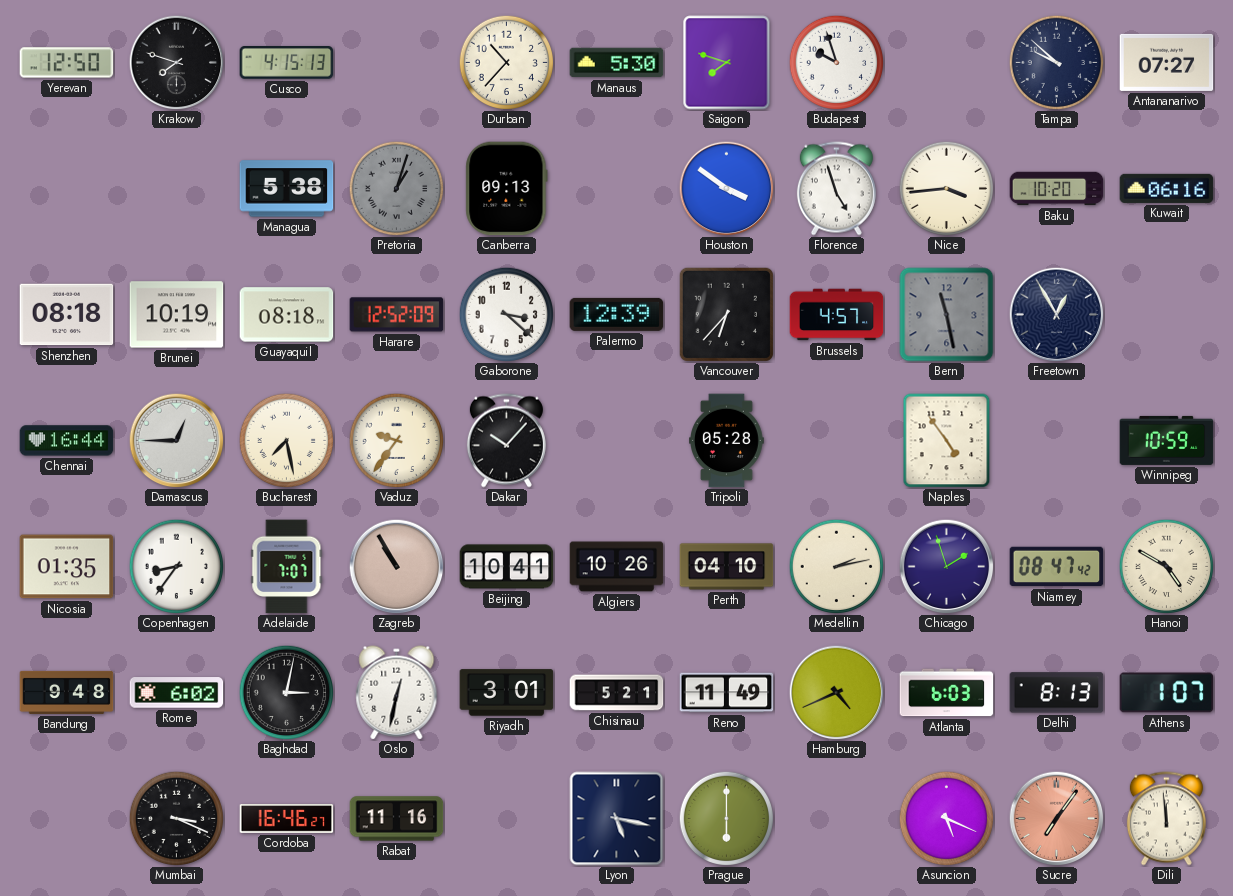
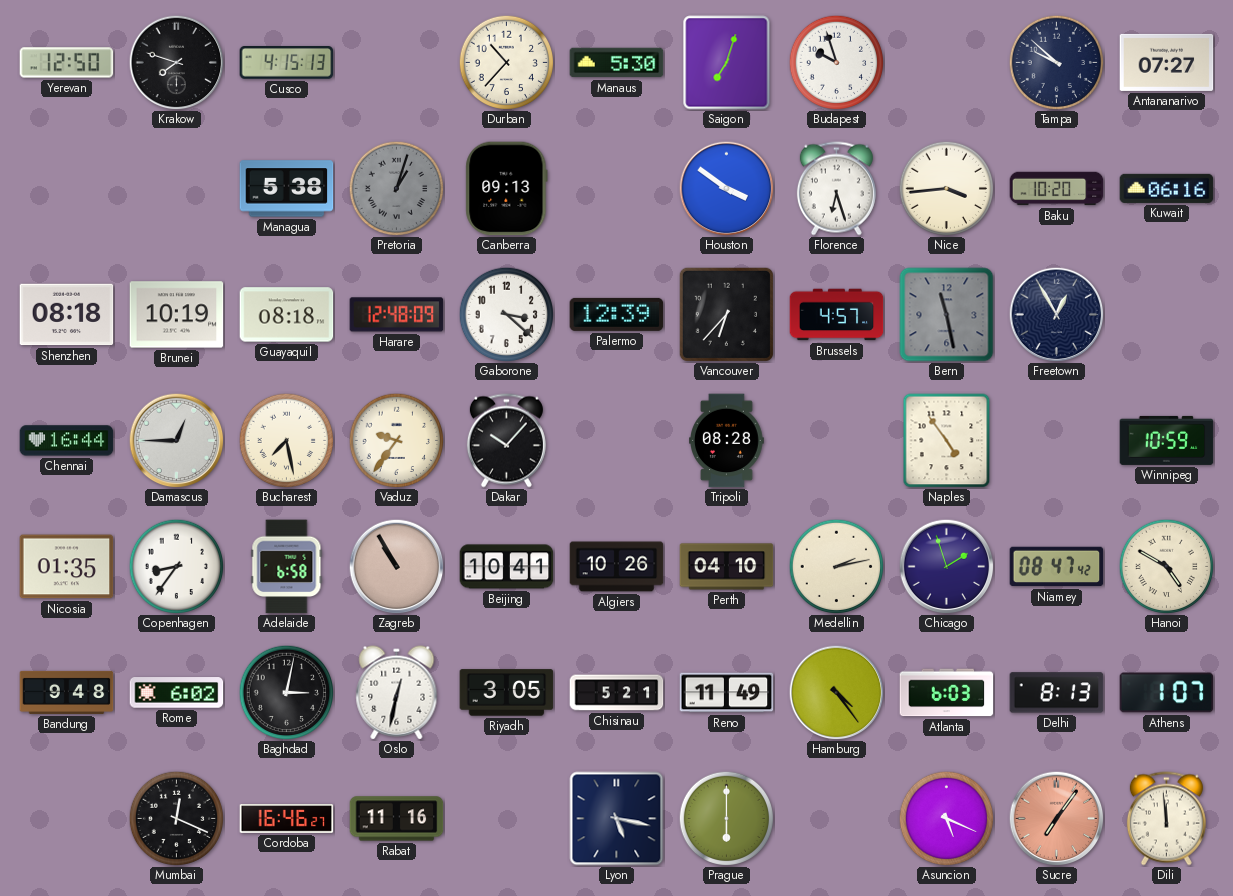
Saigon: 7:48 -> 7:03 (727, 63)
Florence: 4:57 -> 6:27 (836, 189)
Harare: 12:52 -> 12:48 (397, 315)
Tripoli: 05:28 -> 08:28 (727, 441)
Adelaide: 7:07 -> 6:58 (287, 567)
Riyadh: 3:01 -> 3:05 (507, 693)
Hamburg: 4:41 -> 4:24 (836, 692)
Mumbai: 3:19 -> 12:19 (176, 818)
